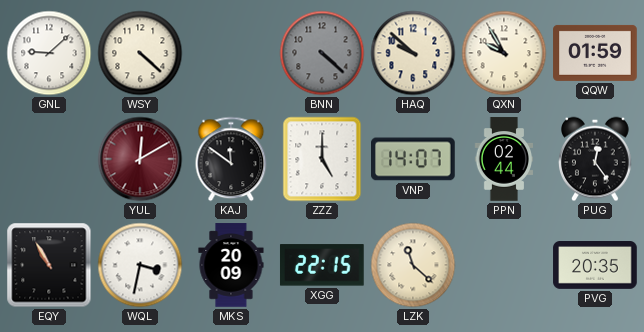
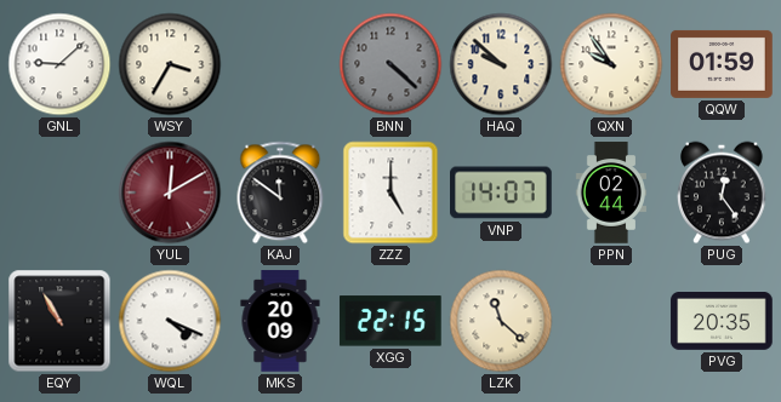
WSY: 4:22 -> 3:35 (170, 64)
QXN: 9:55 -> 9:54 (611, 64)
WQL: 3:32 -> 4:19 (170, 321)
